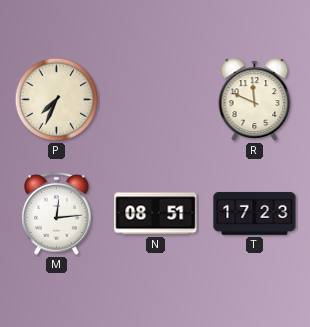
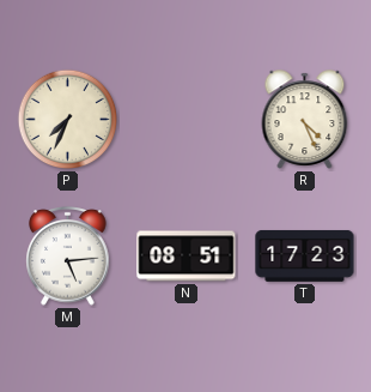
R: 11:49 -> 4:26 (305, 120)
M: 12:14 -> 5:14 (68, 257)
